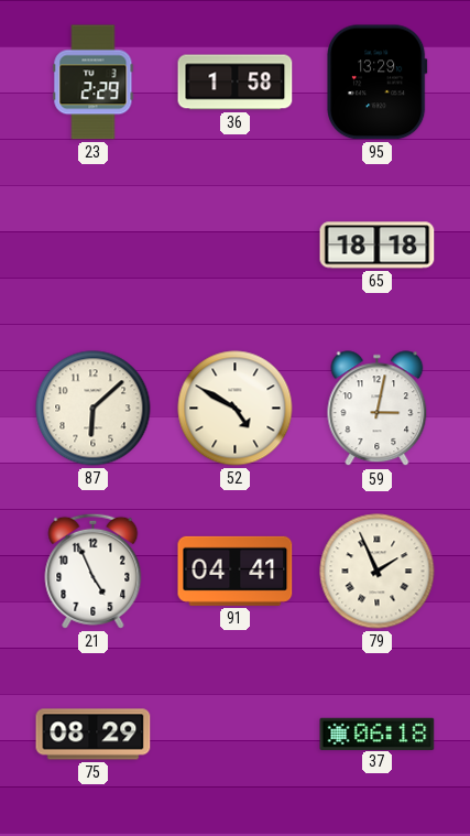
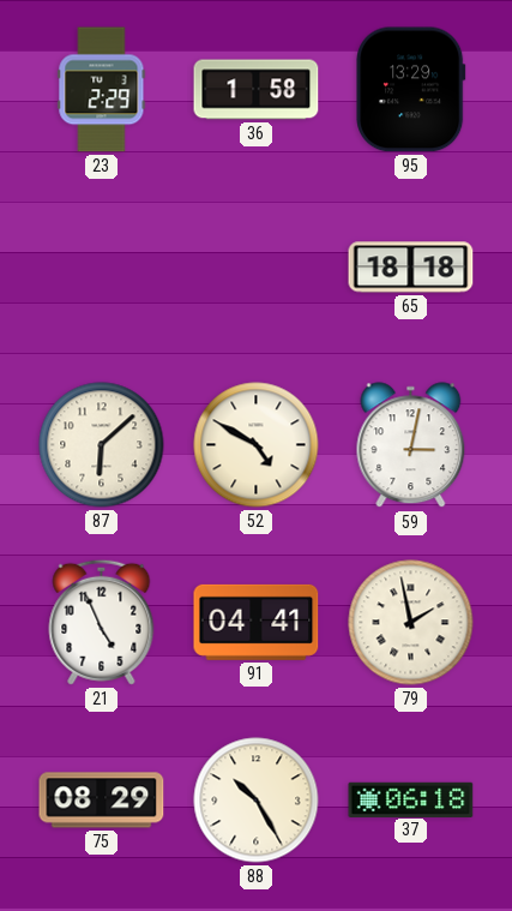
79: 1:56 -> 1:58 (411, 623)
88: none -> 10:25 (257, 801)
